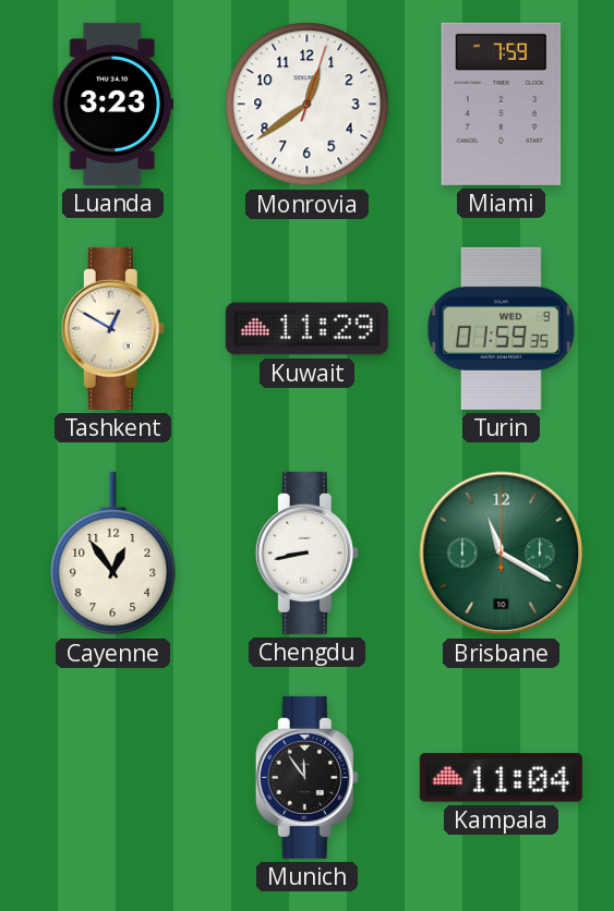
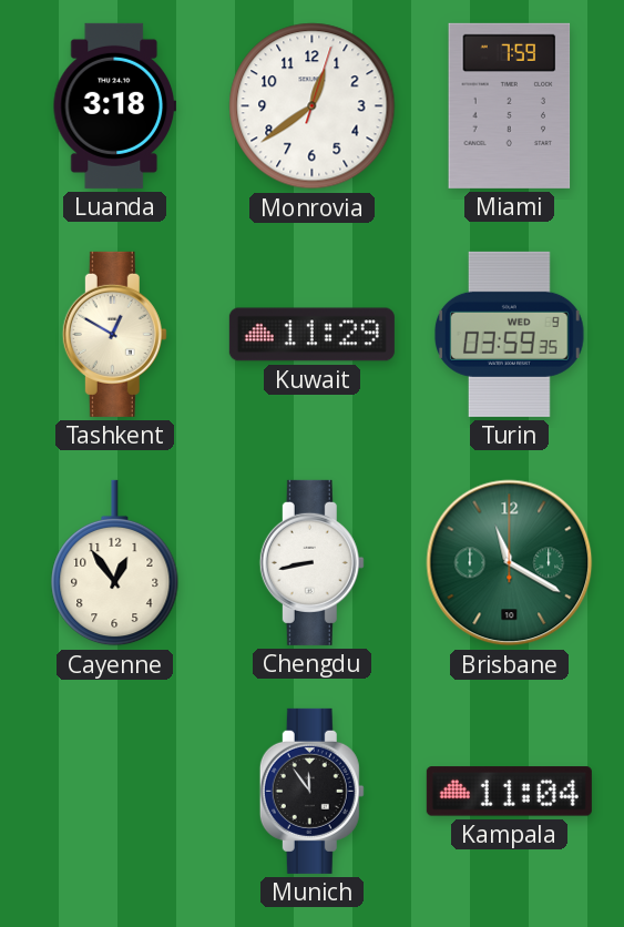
Luanda: 3:23 -> 3:18 (114, 105)
Turin: 01:59 -> 03:59 (509, 334)
